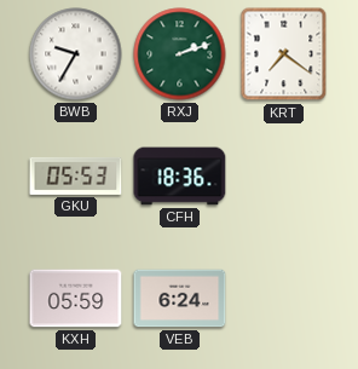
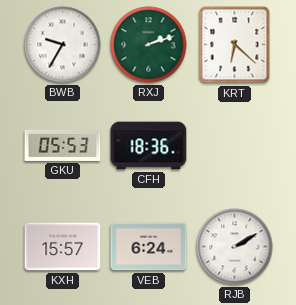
KRT: 7:21 -> 6:22 (235, 45)
KXH: 05:59 -> 15:57 (63, 247)
RJB: none -> 2:10 (235, 247)
